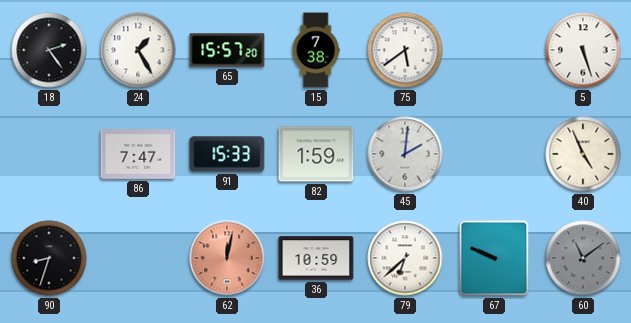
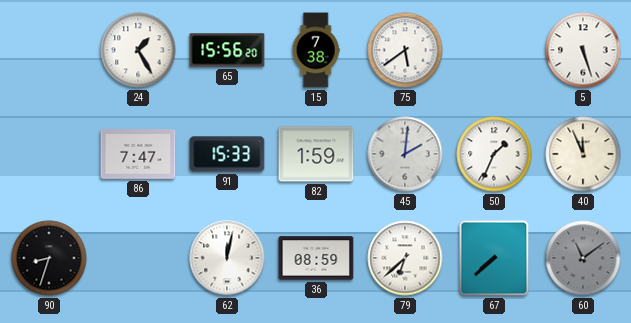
18: 2:24 -> none (49, 50)
65: 15:57 -> 15:56 (227, 50)
50: none -> 1:34 (494, 154)
40: 4:56 -> 11:56 (583, 154)
62 dial: salmon -> white (227, 258)
36: 10:59 -> 08:59 (316, 258)
67: 9:49 -> 7:38 (494, 258)
